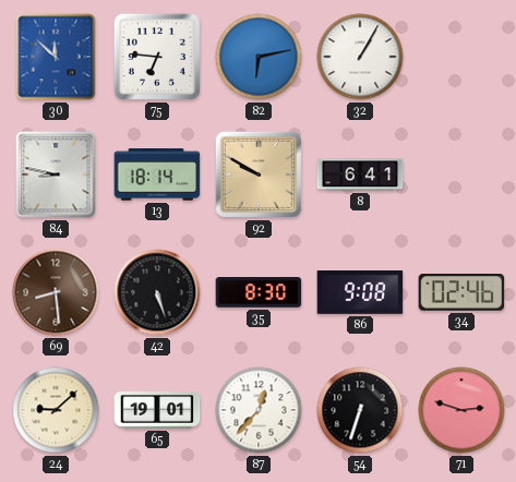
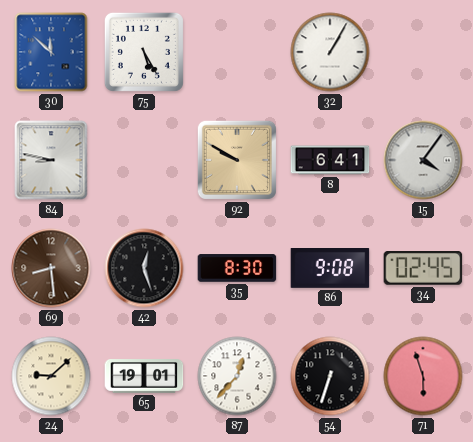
75: 6:46 -> 5:25 (144, 52)
82: 6:13 -> none (259, 57)
13: 18:14 -> none (157, 174)
15: none -> 4:06 (423, 160)
42: 5:27 -> 12:27 (144, 268)
34: 02:46 -> 02:45 (423, 269)
71: 2:48 -> 5:57 (423, 376)
